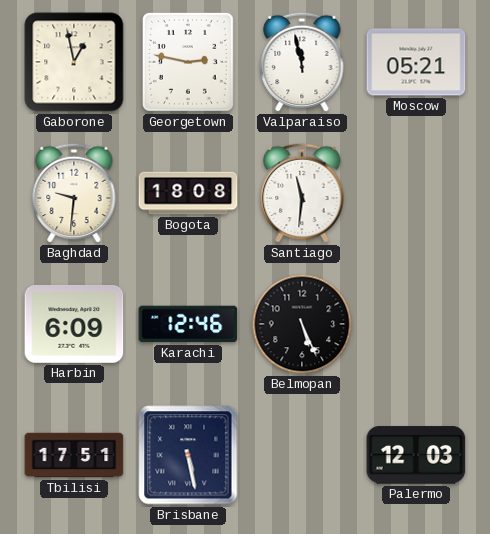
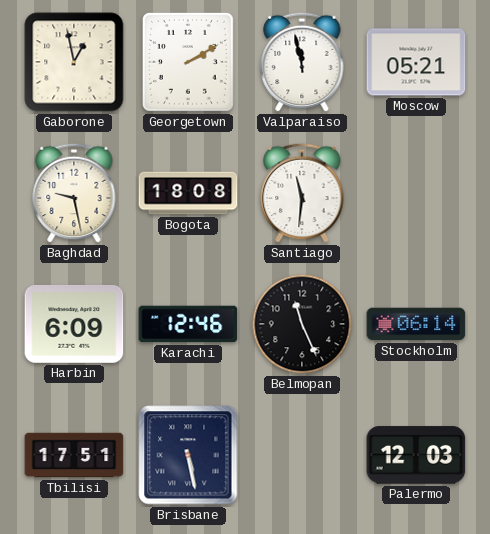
Georgetown: 2:47 -> 2:10 (188, 62)
Baghdad: 9:31 -> 9:28 (74, 193)
Belmopan: 5:26 -> 11:26 (302, 324)
Stockholm: none -> 06:14 (416, 324)
